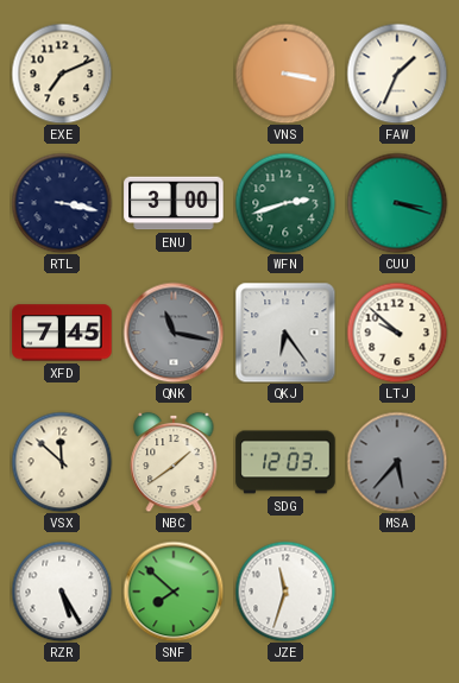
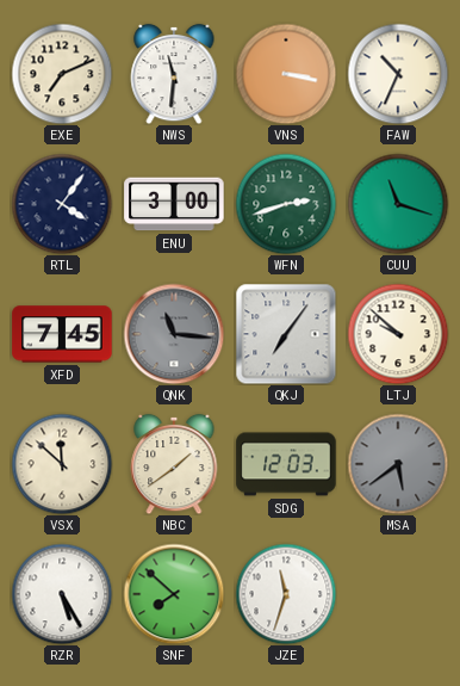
NWS: none -> 11:31 (174, 74)
FAW: 1:34 -> 10:34 (398, 74)
RTL: 3:17 -> 4:06 (62, 204)
CUU: 3:18 -> 11:18 (398, 204)
QNK: 11:17 -> 11:16 (174, 334)
QKJ: 6:24 -> 7:06 (286, 334)
MSA: 5:37 -> 5:39 (398, 464)
